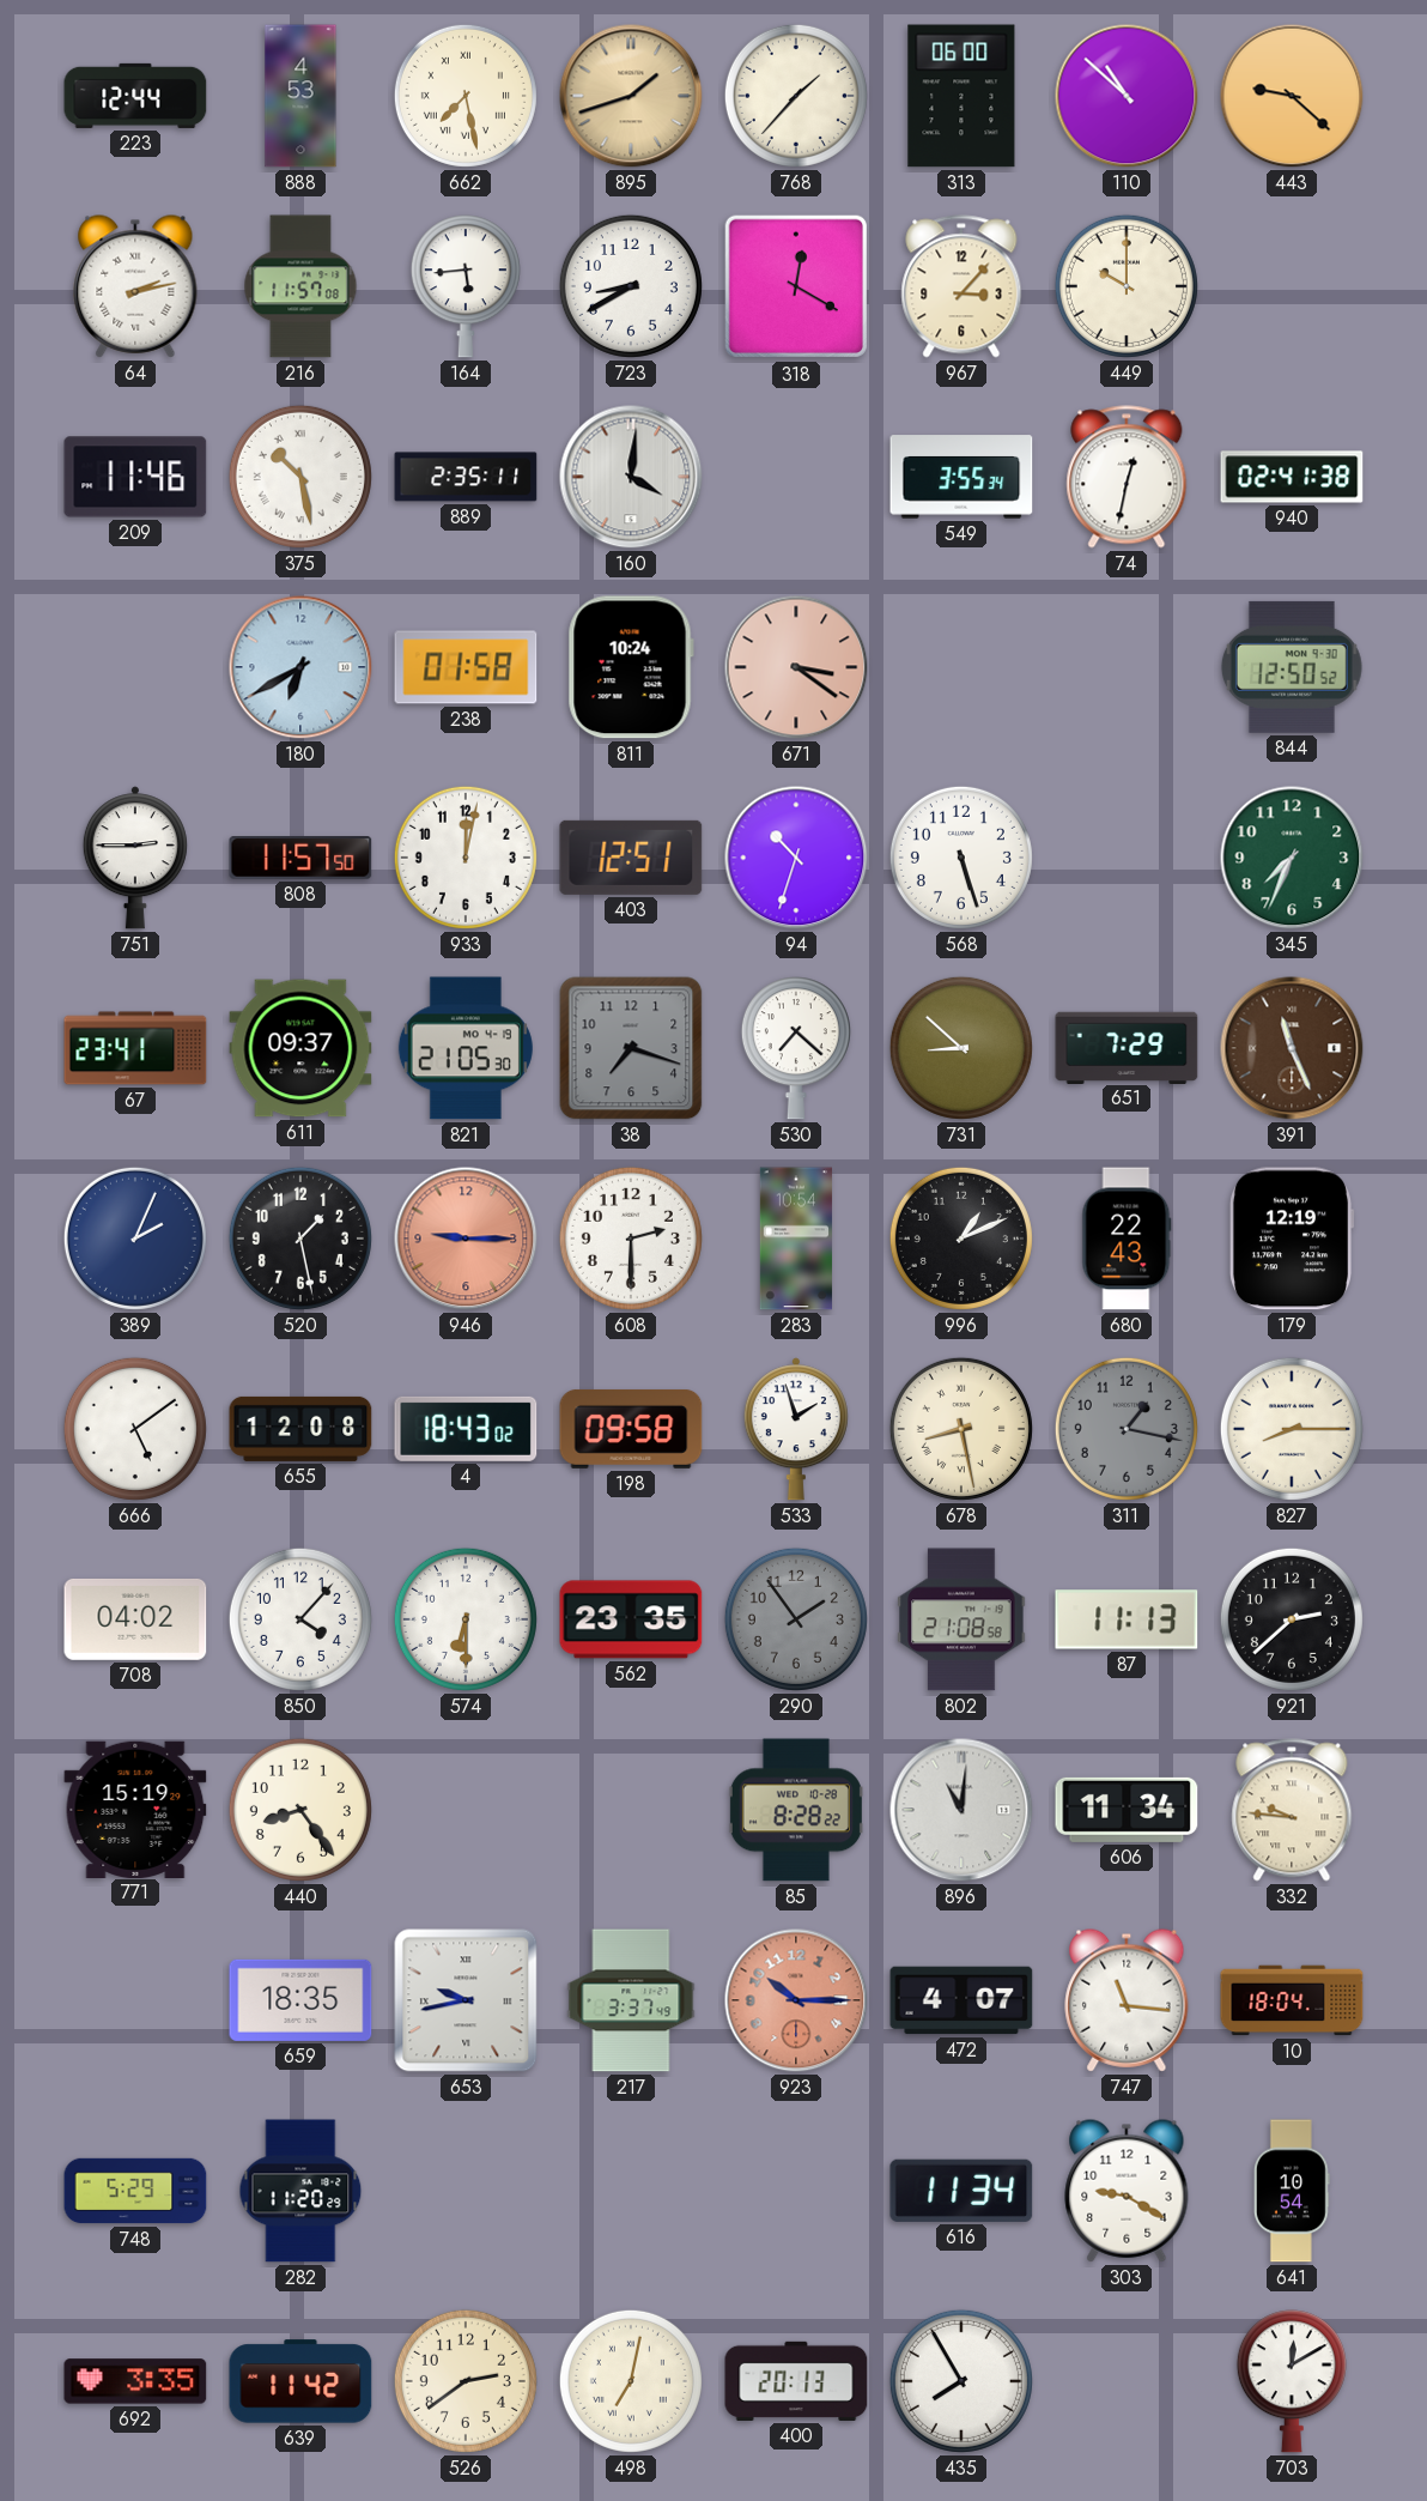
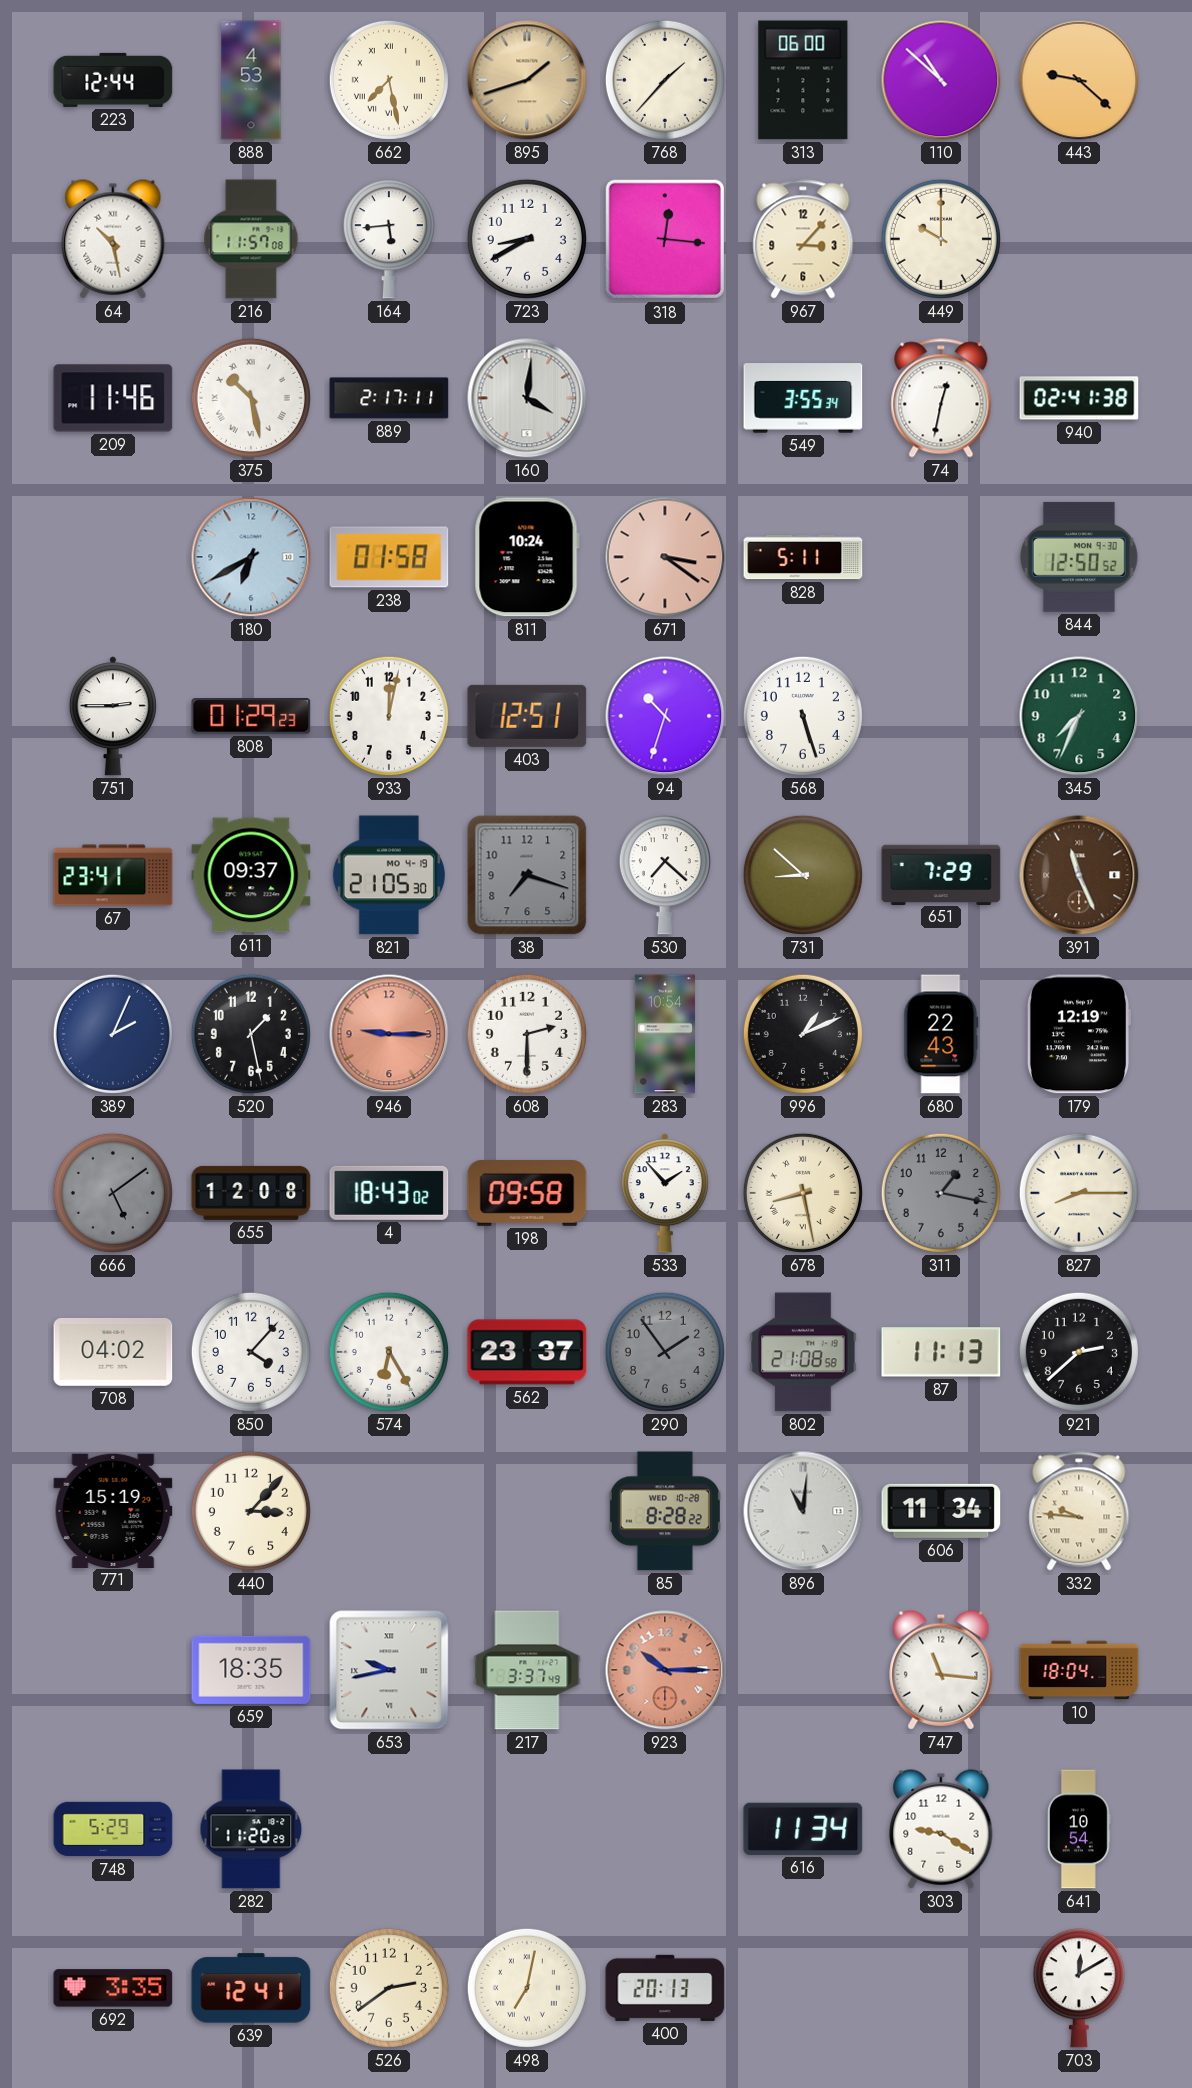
64: 2:13 -> 10:28 (113, 239)
318: 12:20 -> 12:16 (665, 239)
889: 2:35 -> 2:17 (389, 398)
828: none -> 5:11 (803, 557)
808: 11:57 -> 01:29 (251, 716)
666 dial: white -> grey (113, 1193)
533: 1:57 -> 1:53 (665, 1193)
574: 6:30 -> 6:25 (389, 1352)
562: 23:35 -> 23:37 (527, 1352)
440: 8:24 -> 3:07 (251, 1511)
472: 4:07 -> none (961, 2000)
639: 11:42 -> 12:41 (251, 1988)
435: 7:55 -> none (961, 2381)
